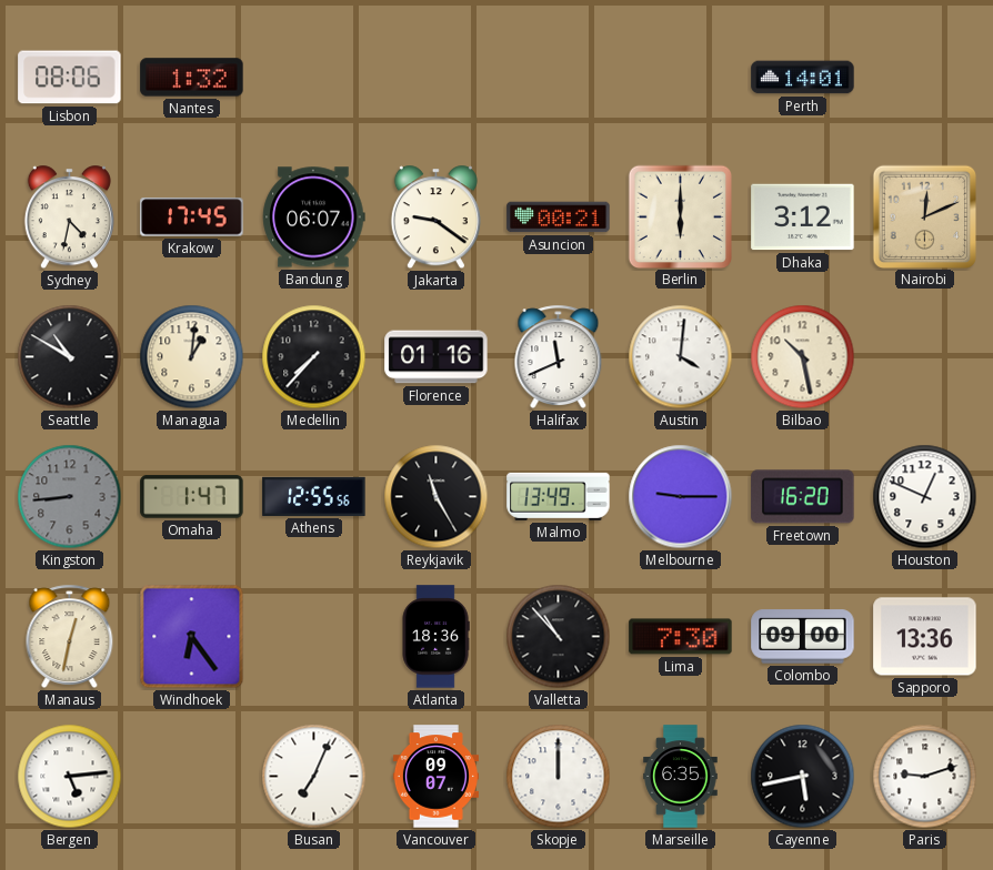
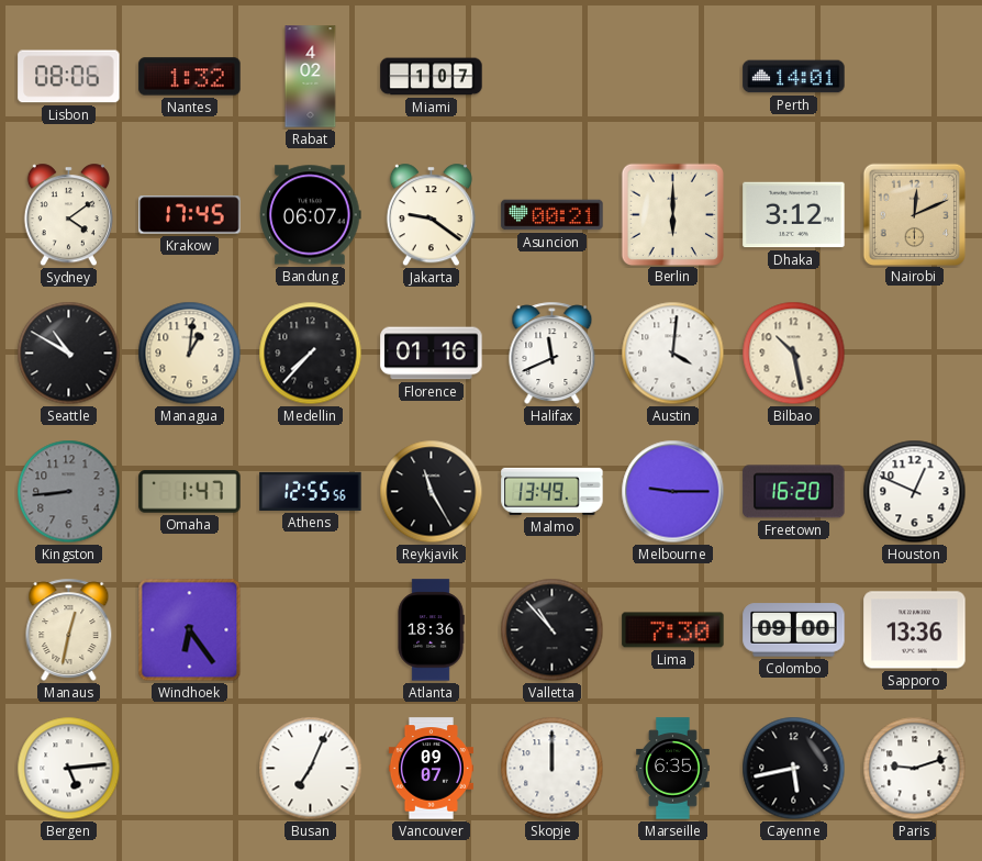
Rabat: none -> 4:02 (311, 77)
Miami: none -> 1:07 (432, 77)
Sydney: 4:32 -> 4:09 (68, 215)
